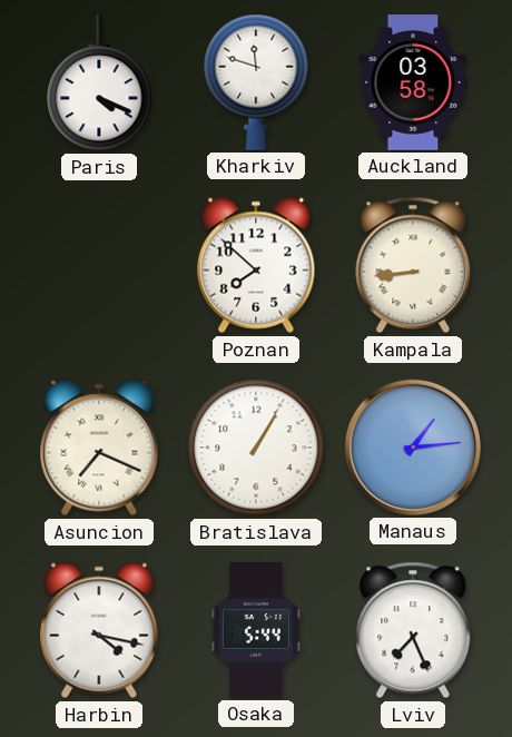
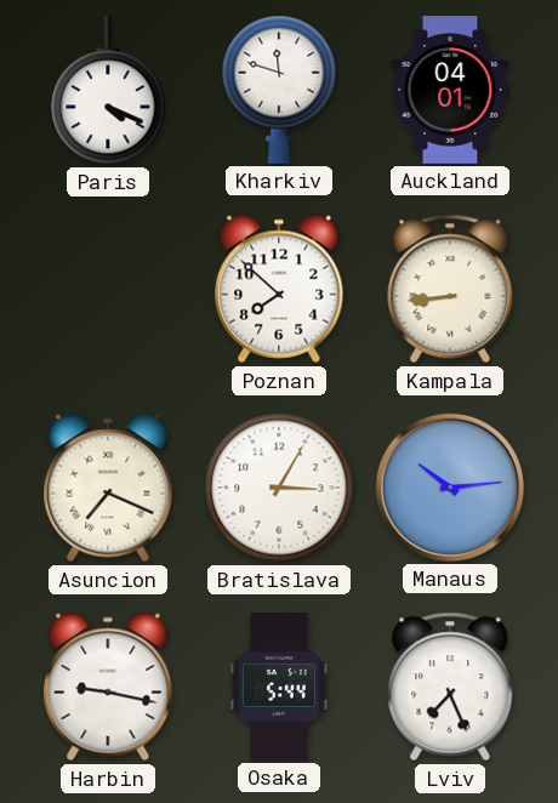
Auckland: 03:58 -> 04:01 (450, 91)
Bratislava: 1:05 -> 3:05 (279, 488)
Manaus: 1:14 -> 10:14 (450, 488)
Harbin: 4:17 -> 9:17 (108, 687)
